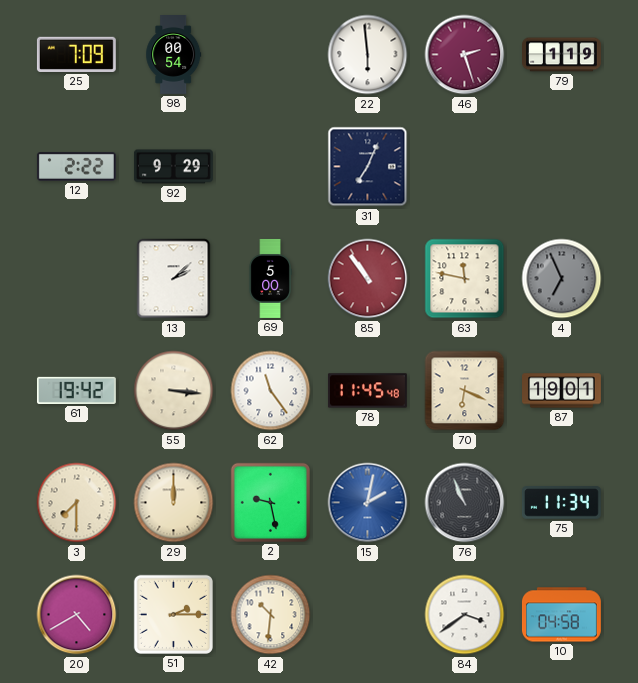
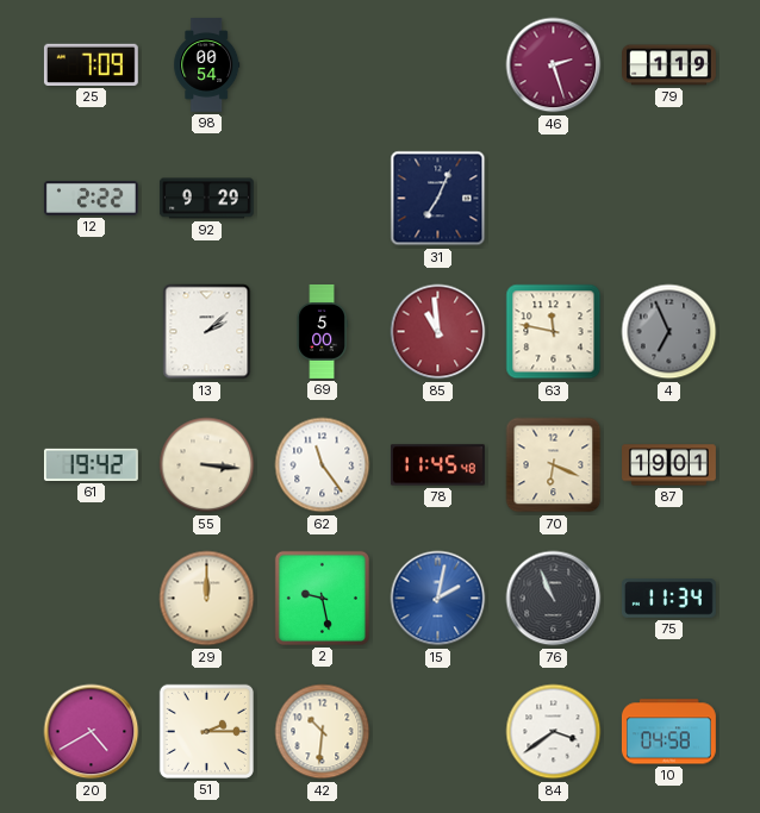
22: 5:59 -> none (368, 55)
85: 10:54 -> 10:59 (438, 332)
3: 7:30 -> none (77, 503)
